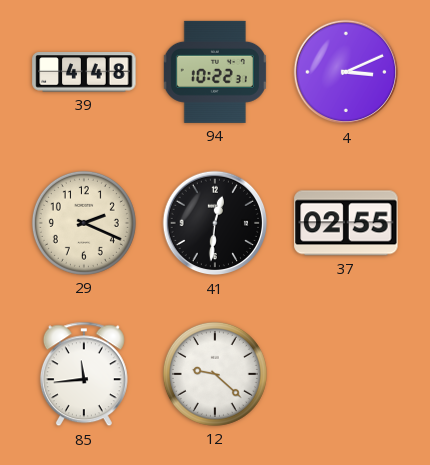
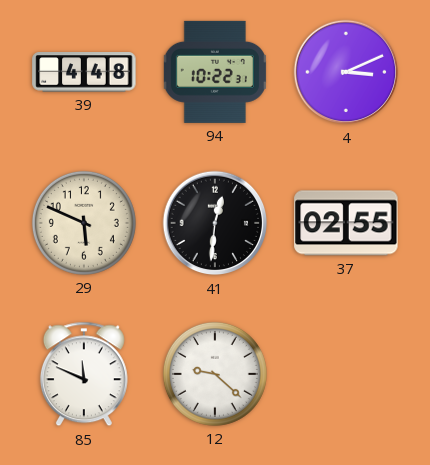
29: 2:19 -> 5:49 (84, 223)
85: 11:44 -> 11:49 (84, 374)
